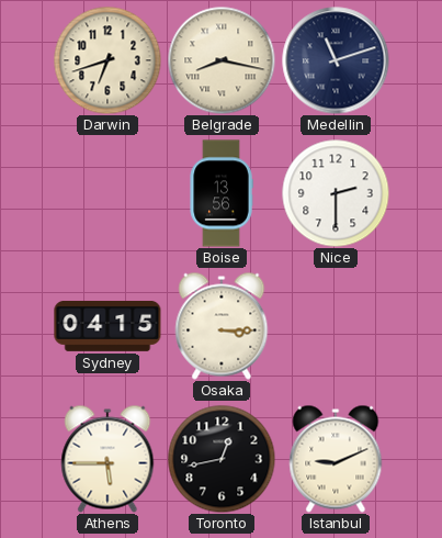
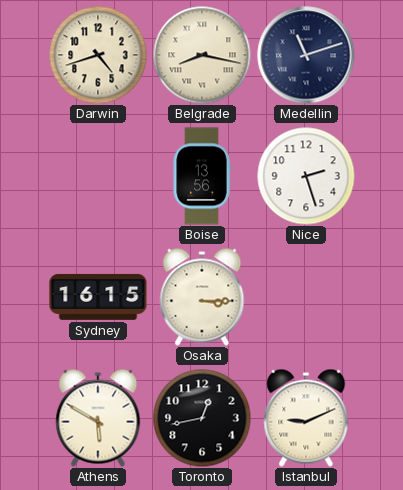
Darwin: 6:42 -> 4:42 (98, 55)
Nice: 2:30 -> 2:27 (306, 176)
Sydney: 04:15 -> 16:15 (98, 297)
Athens: 5:45 -> 5:50 (98, 418)
